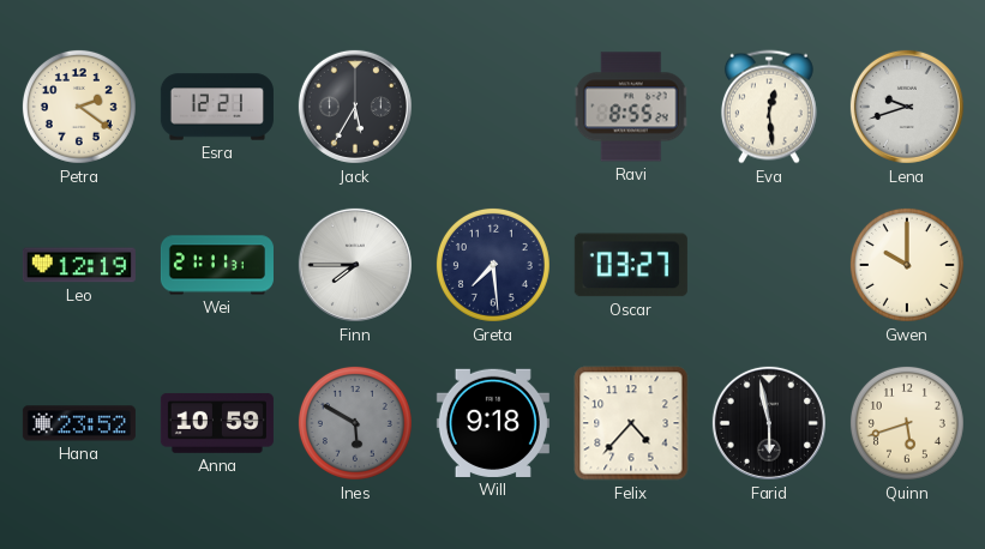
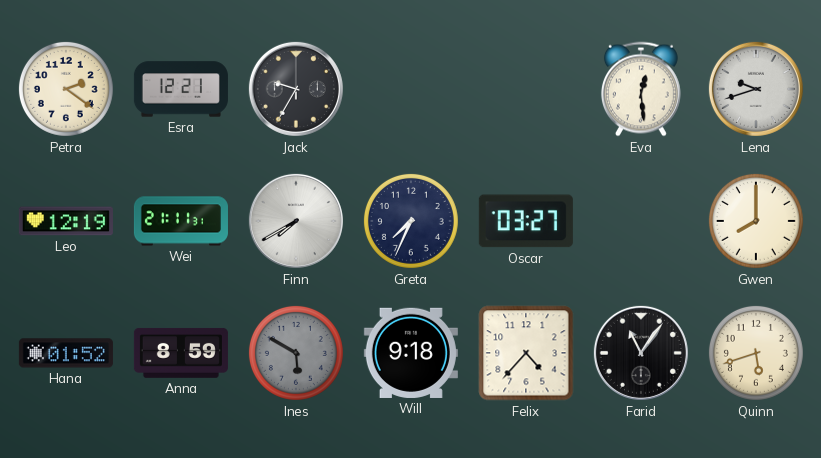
Jack: 5:35 -> 9:35 (296, 89)
Ravi: 8:55 -> none (631, 107)
Finn: 7:45 -> 7:40 (296, 221)
Greta: 7:29 -> 7:34 (411, 221)
Gwen: 10:00 -> 8:00 (756, 221)
Hana: 23:52 -> 01:52 (66, 353)
Anna: 10:59 -> 8:59 (181, 353)
Farid: 5:58 -> 11:06 (641, 353)
